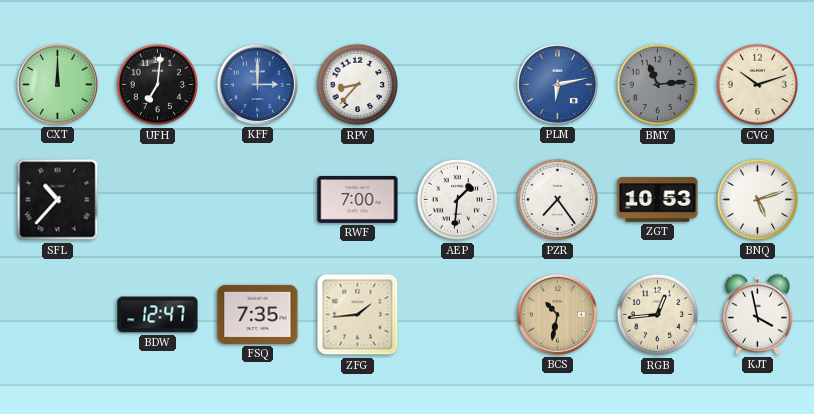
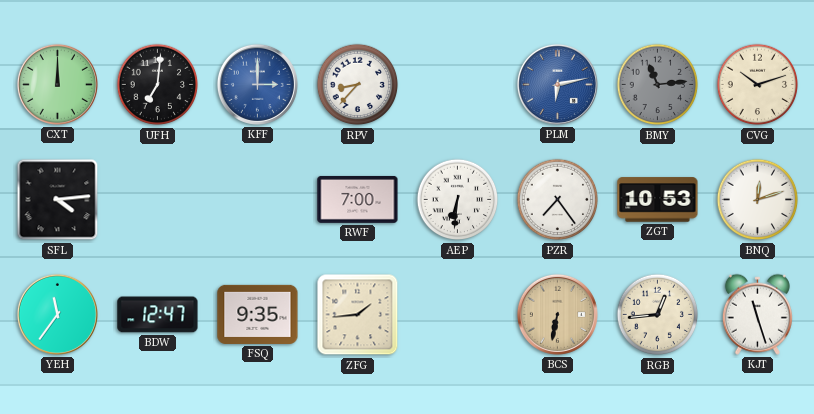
SFL: 10:37 -> 4:14 (58, 200)
AEP: 1:31 -> 6:31 (458, 200)
BNQ: 5:12 -> 12:12 (758, 200)
YEH: none -> 11:36 (57, 314)
FSQ: 7:35 -> 9:35 (258, 314)
BCS: 10:32 -> 6:32 (557, 314)
KJT: 3:58 -> 11:27 (757, 314)
